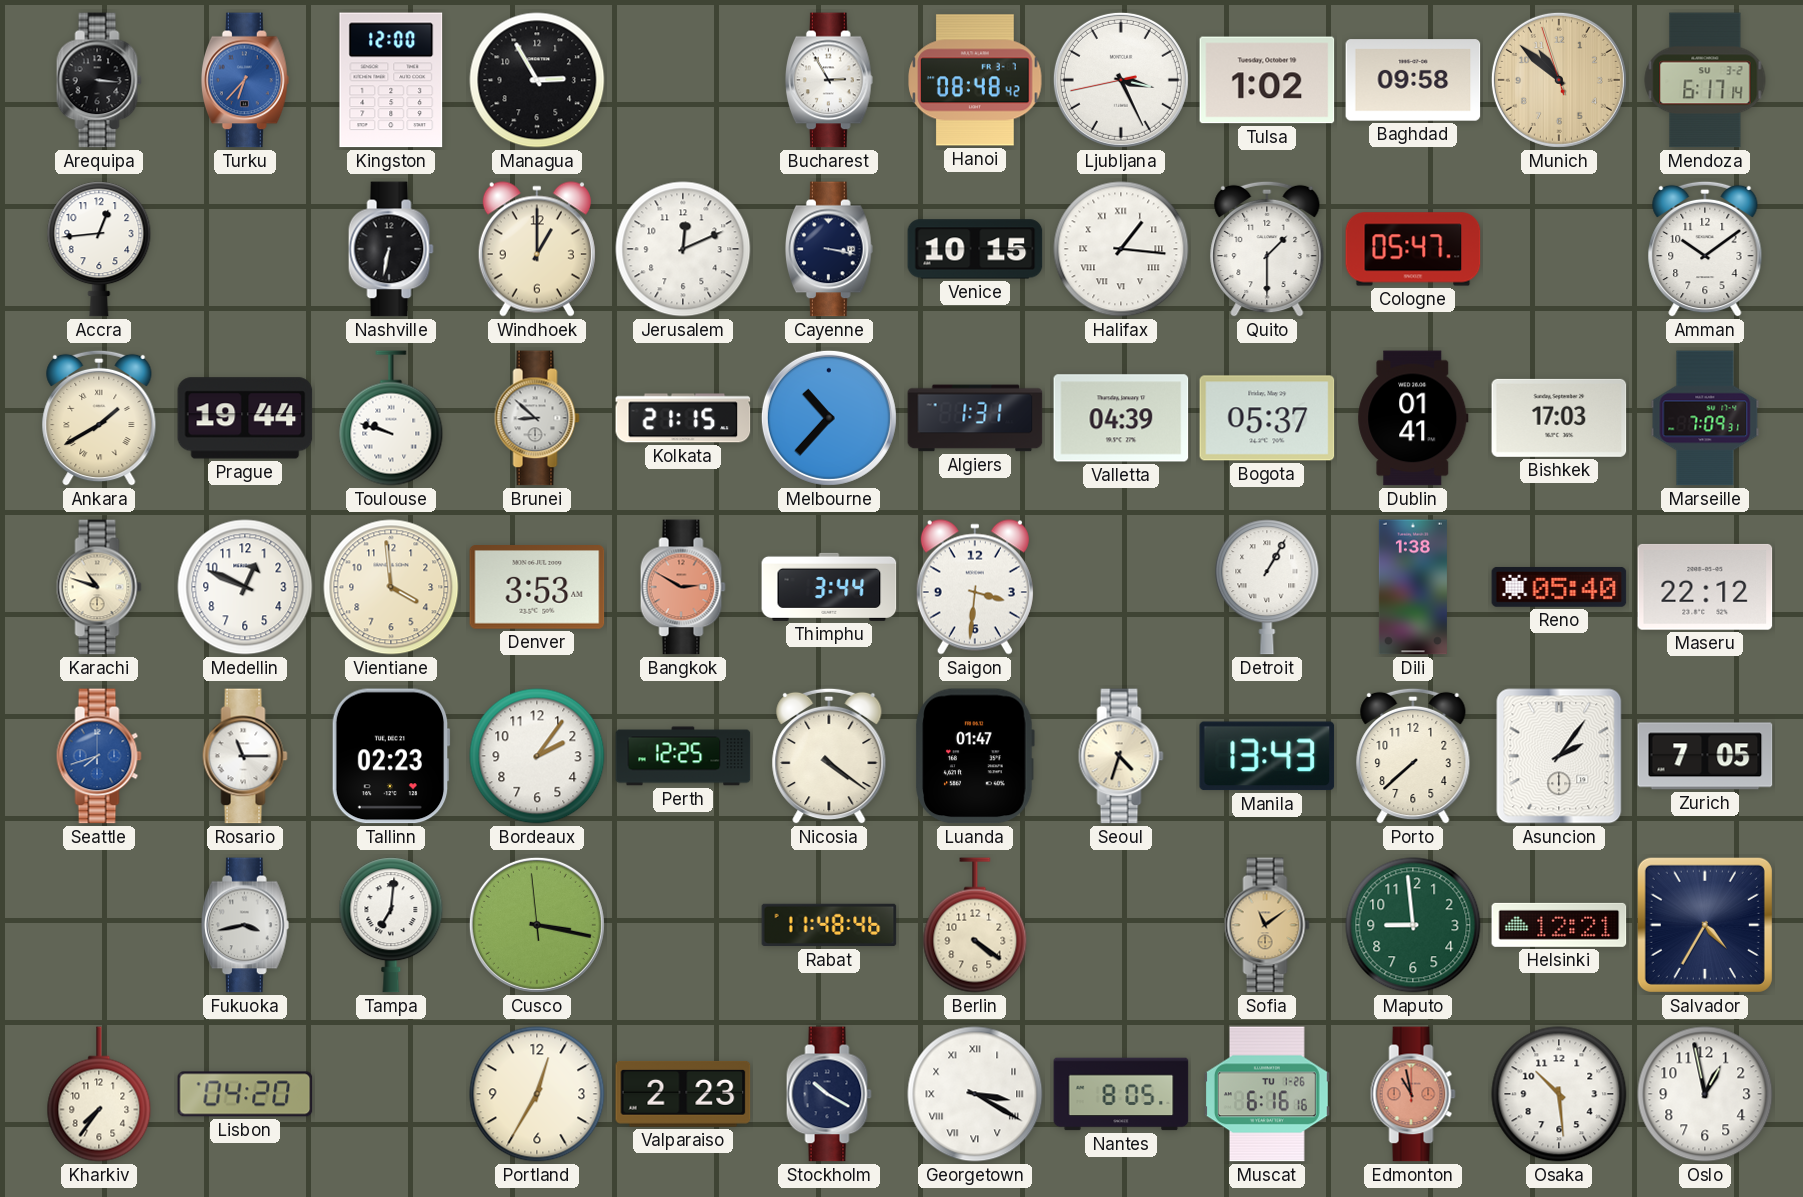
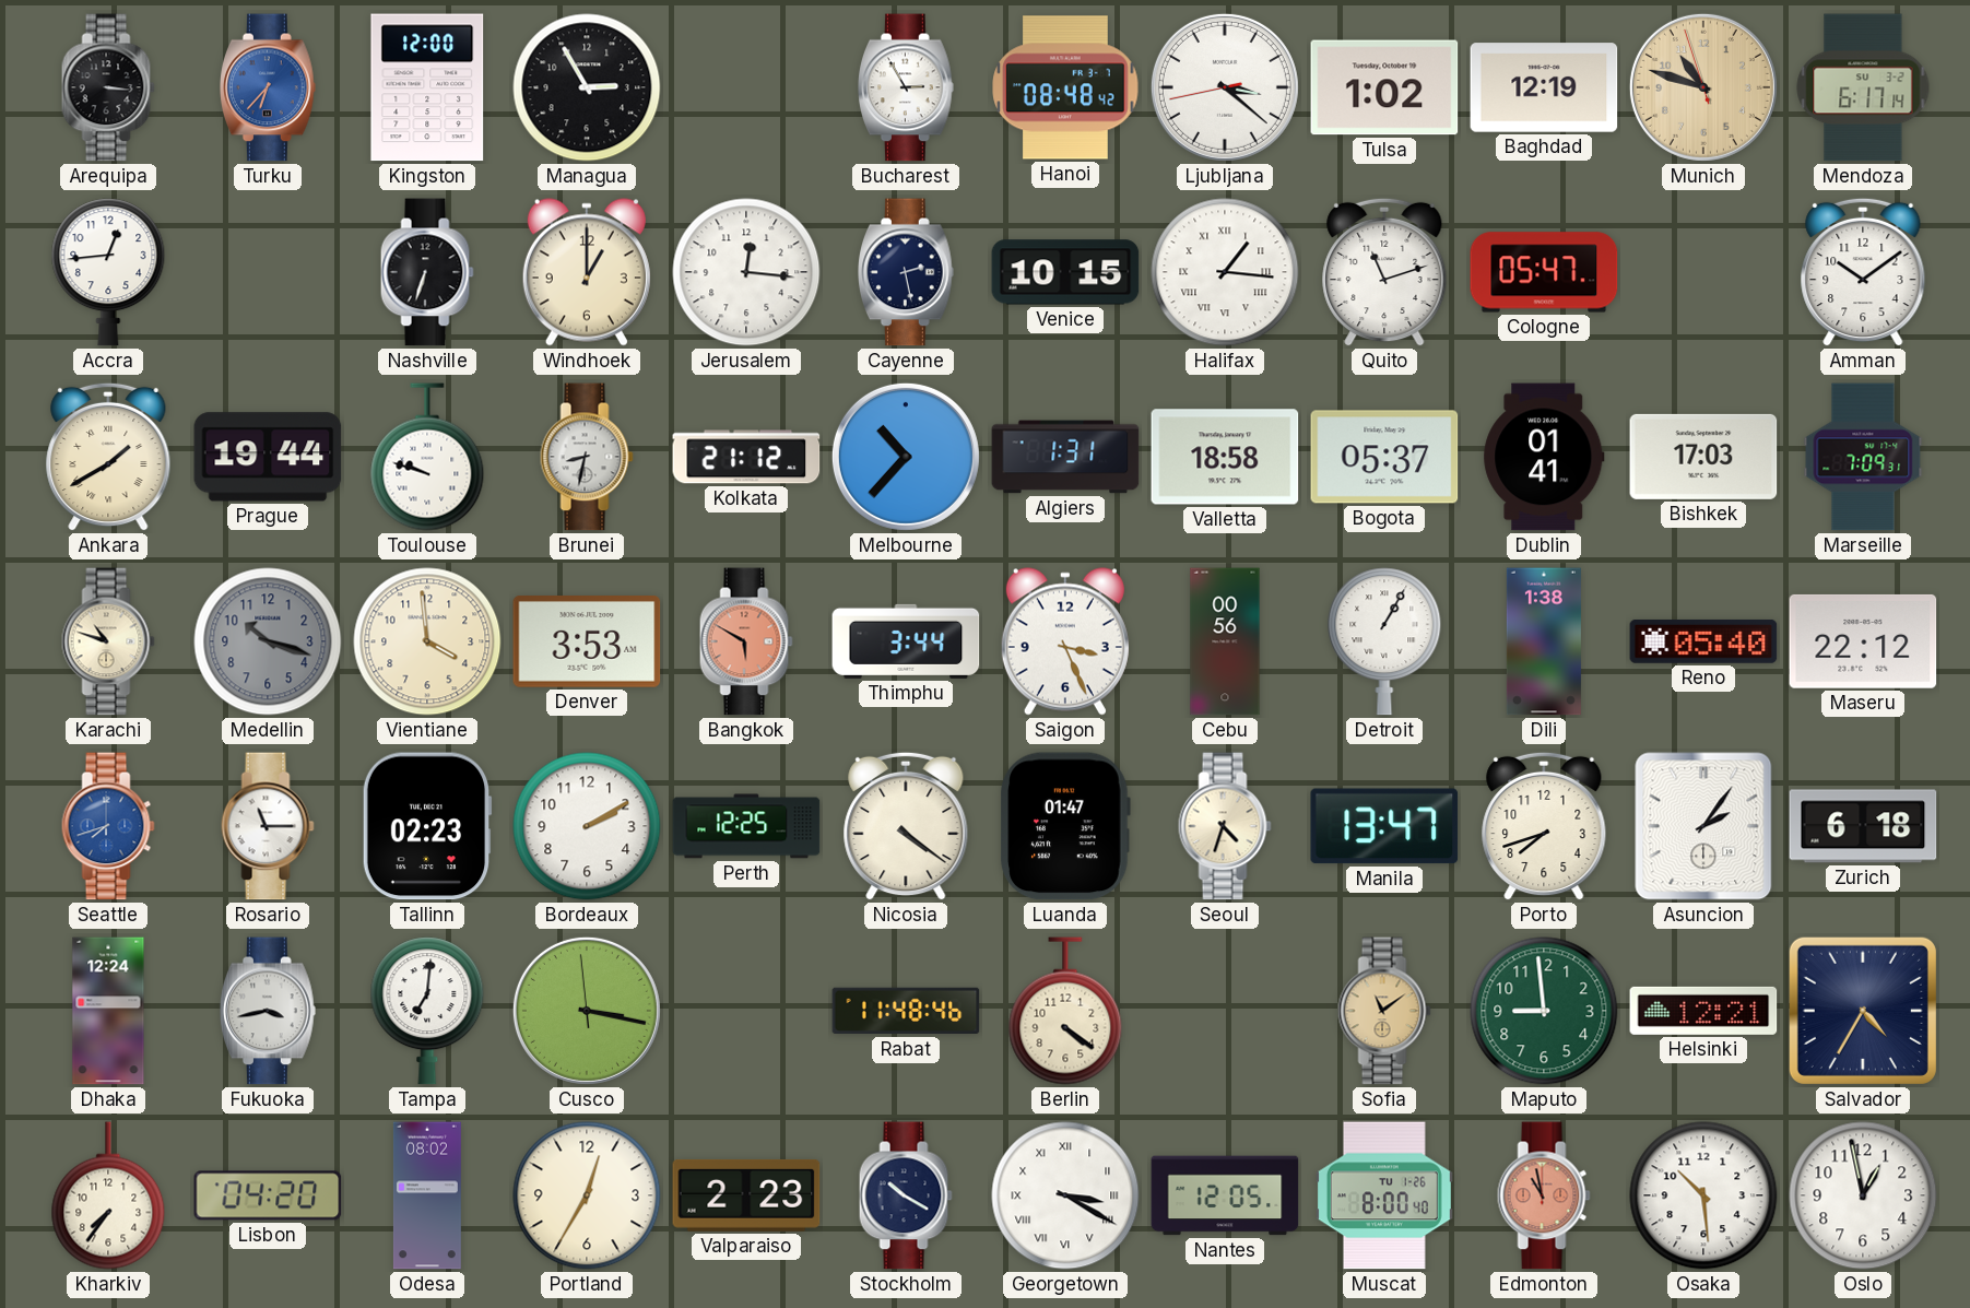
Ljubljana: 3:25 -> 3:21 (1225, 87)
Baghdad: 09:58 -> 12:19 (1544, 87)
Munich: 10:51 -> 10:47 (1703, 87)
Nashville: 6:32 -> 6:33 (427, 272)
Jerusalem: 12:11 -> 12:16 (746, 272)
Cayenne: 3:17 -> 2:28 (907, 272)
Quito: 1:30 -> 11:12 (1384, 272)
Brunei: 8:52 -> 8:32 (587, 457)
Kolkata: 21:15 -> 21:12 (746, 457)
Valletta: 04:39 -> 18:58 (1225, 457)
Medellin: 12:49 -> 10:18 (268, 641)
Medellin dial: white -> grey (268, 641)
Bangkok: 2:50 -> 5:50 (746, 641)
Saigon: 3:31 -> 3:26 (1065, 641)
Cebu: none -> 00:56 (1225, 641)
Bordeaux: 2:06 -> 2:10 (587, 826)
Manila: 13:43 -> 13:47 (1384, 826)
Porto: 7:38 -> 7:42 (1544, 826)
Zurich: 7:05 -> 6:18 (1863, 826)
Dhaka: none -> 12:24 (108, 1011)
Odesa: none -> 08:02 (427, 1195)
Nantes: 8:05 -> 12:05 (1225, 1195)
Muscat: 6:16 -> 8:00 (1384, 1195)
